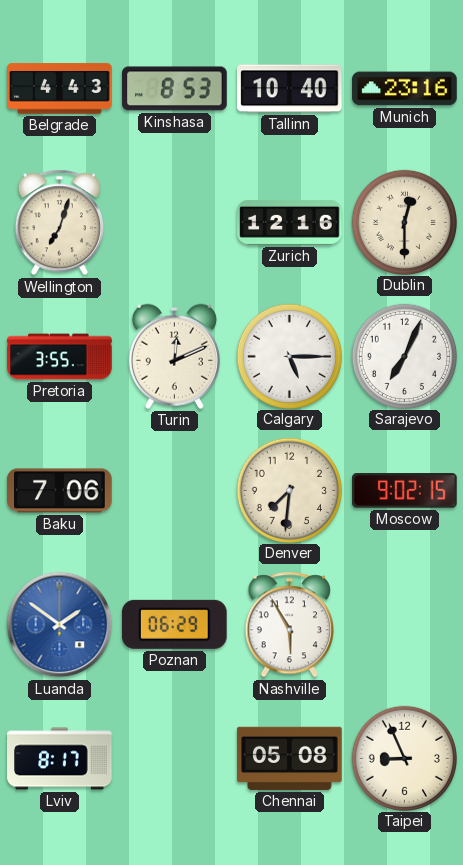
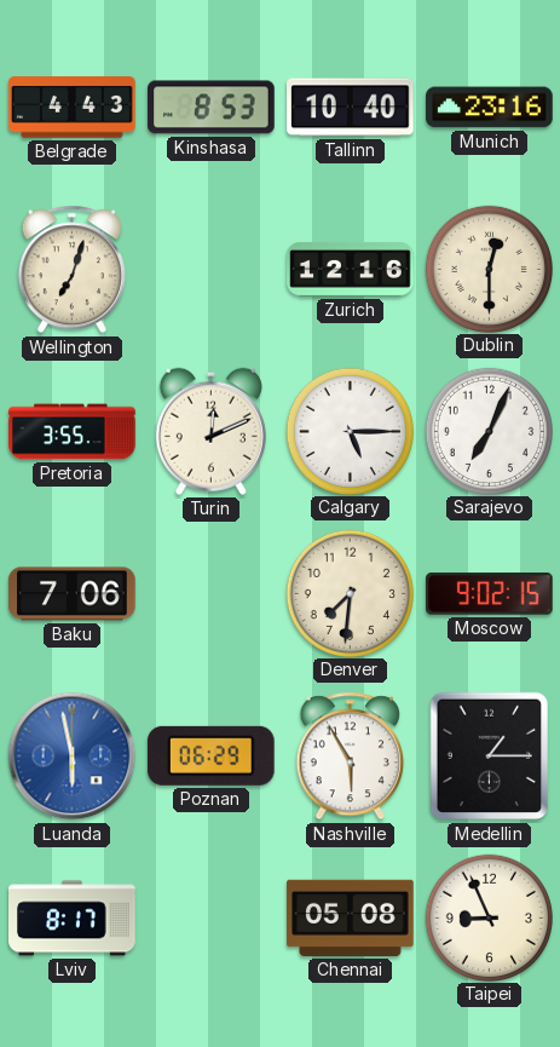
Luanda: 1:51 -> 5:58 (73, 757)
Medellin: none -> 1:15 (490, 757)
